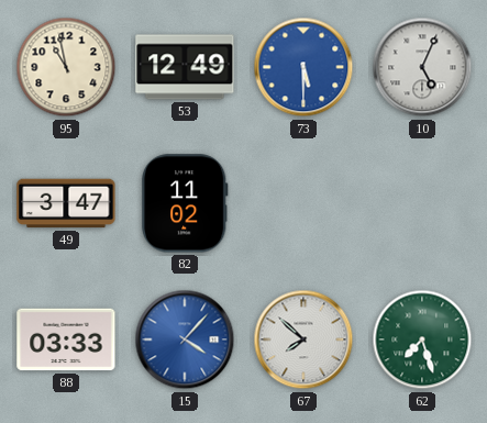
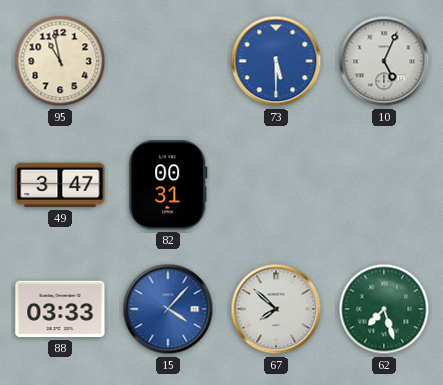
53: 12:49 -> none (185, 67)
82: 11:02 -> 00:31 (168, 185)
